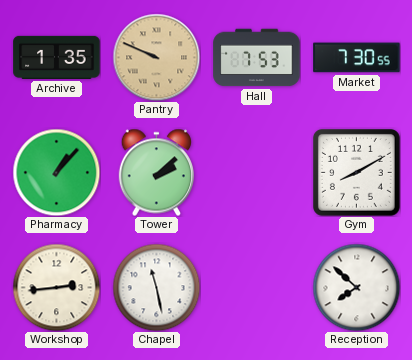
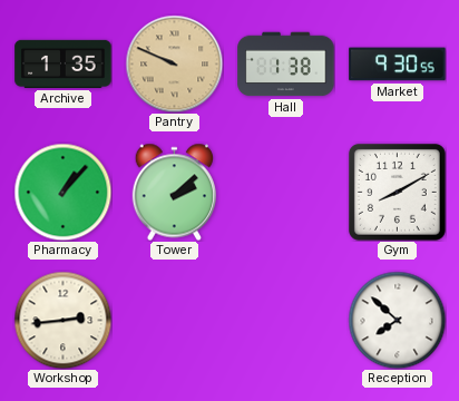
Hall: 7:53 -> 1:38 (286, 65)
Market: 7:30 -> 9:30 (398, 65)
Chapel: 11:28 -> none (156, 287)
